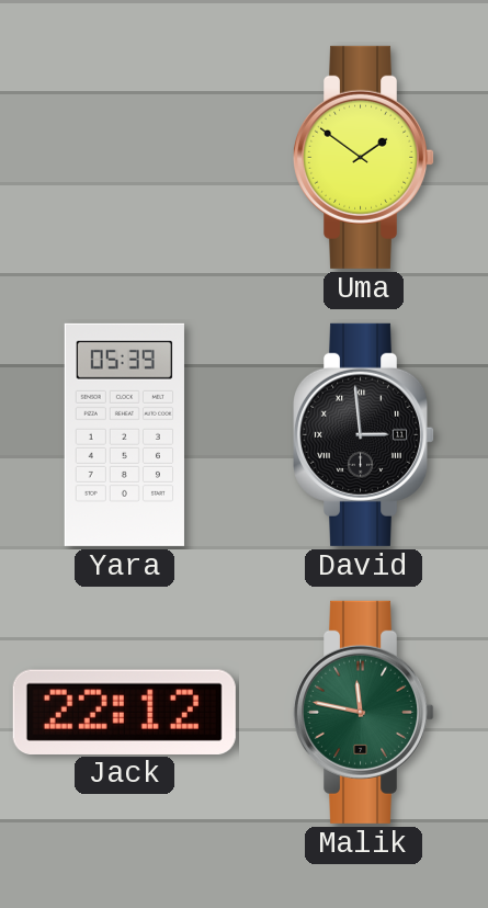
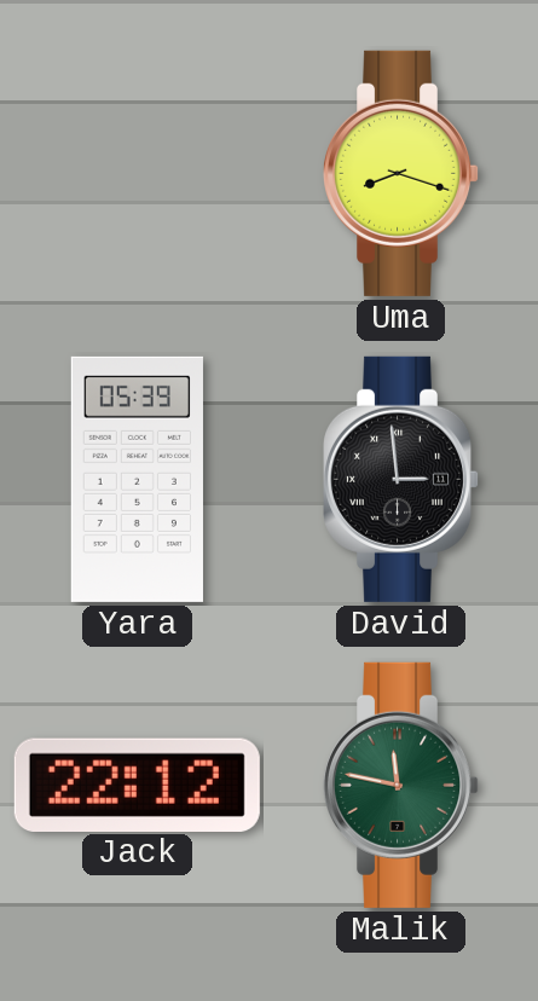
Uma: 1:51 -> 8:18 (403, 173)
